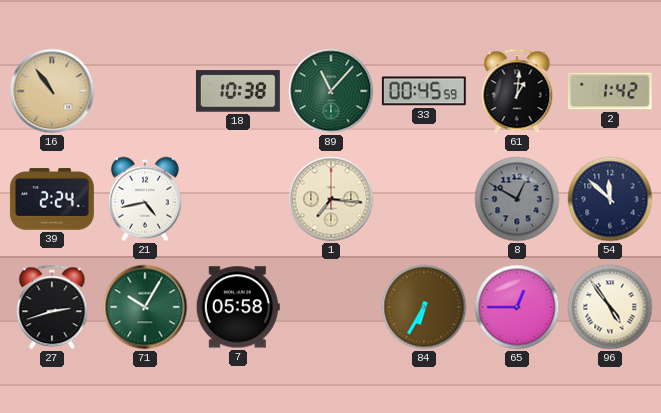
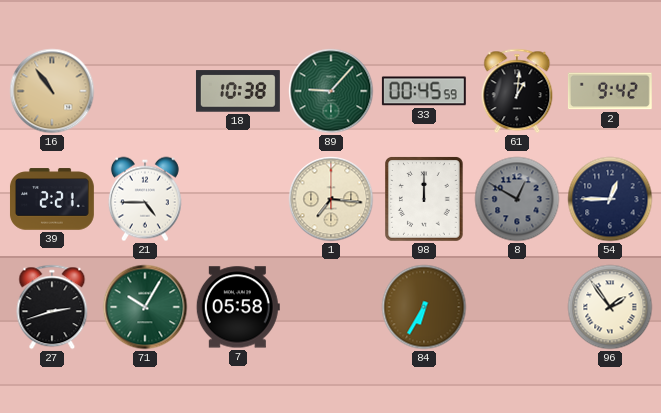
89: 11:07 -> 9:07 (331, 91)
2: 1:42 -> 9:42 (610, 91)
39: 2:24 -> 2:21 (52, 199)
21: 4:43 -> 4:45 (145, 199)
98: none -> 12:00 (425, 200)
54: 11:52 -> 12:45 (610, 199)
65: 12:45 -> none (517, 307)
96: 4:54 -> 1:54 (610, 307)
